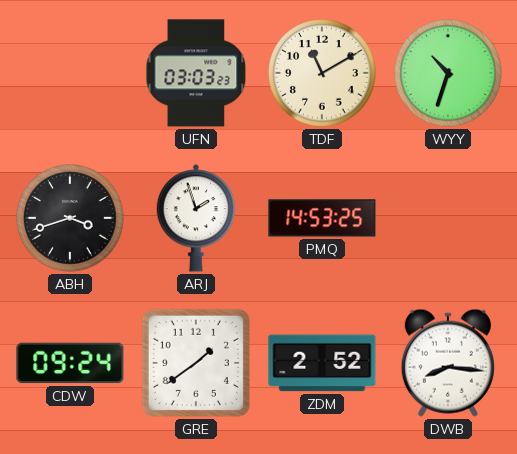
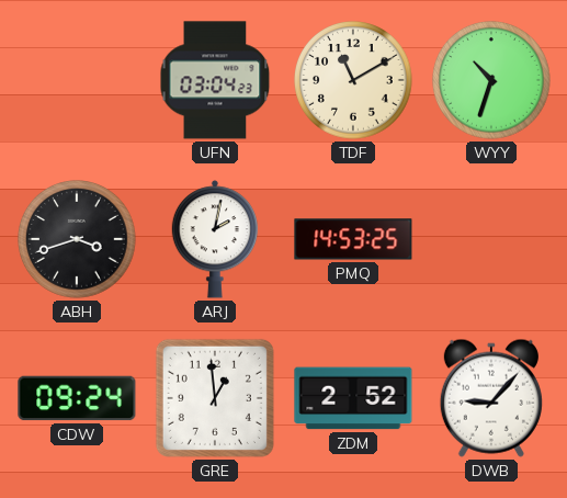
UFN: 03:03 -> 03:04 (215, 80)
ARJ: 1:57 -> 2:02 (215, 239)
GRE: 1:39 -> 12:59 (215, 398)
DWB: 8:16 -> 9:07 (491, 398)
